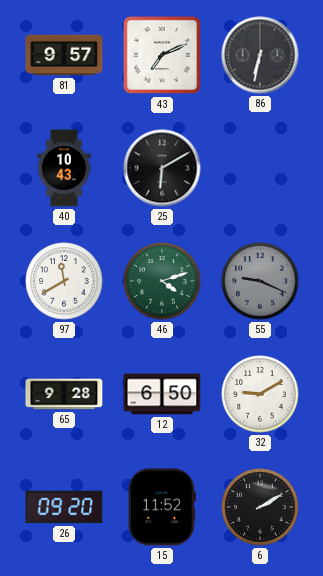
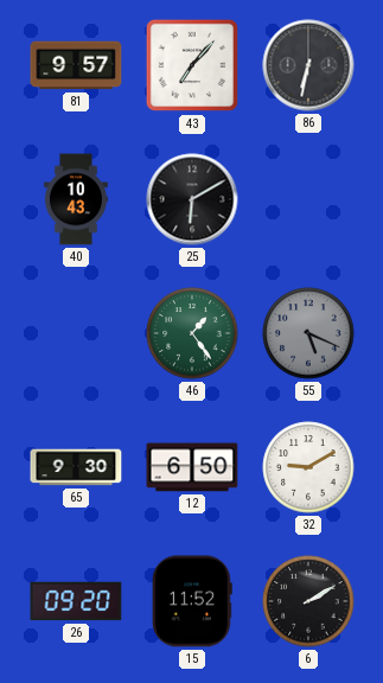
43: 7:11 -> 7:07 (192, 65)
97: 11:40 -> none (64, 281)
46: 4:12 -> 1:24 (192, 333)
55: 9:19 -> 5:19 (308, 333)
65: 9:28 -> 9:30 (76, 467)
